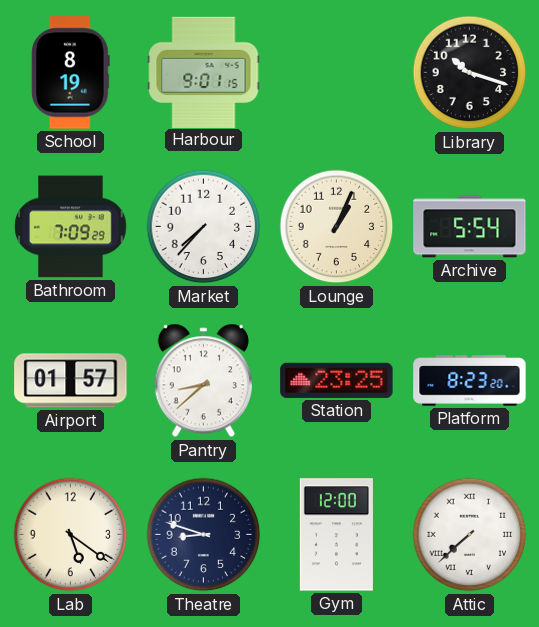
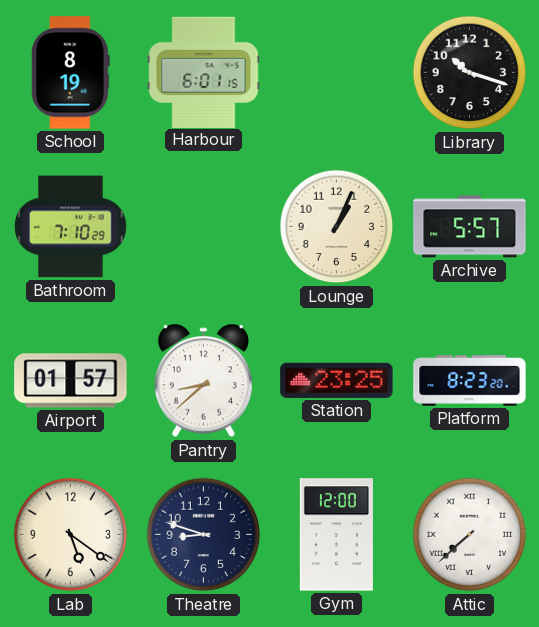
Harbour: 9:01 -> 6:01 (204, 72)
Bathroom: 7:09 -> 7:10 (71, 227)
Market: 7:37 -> none (204, 227)
Archive: 5:54 -> 5:57 (470, 227)
